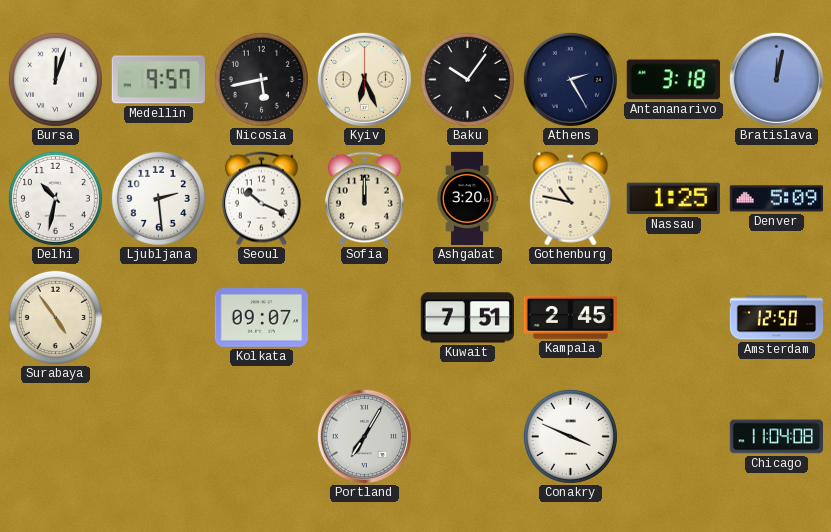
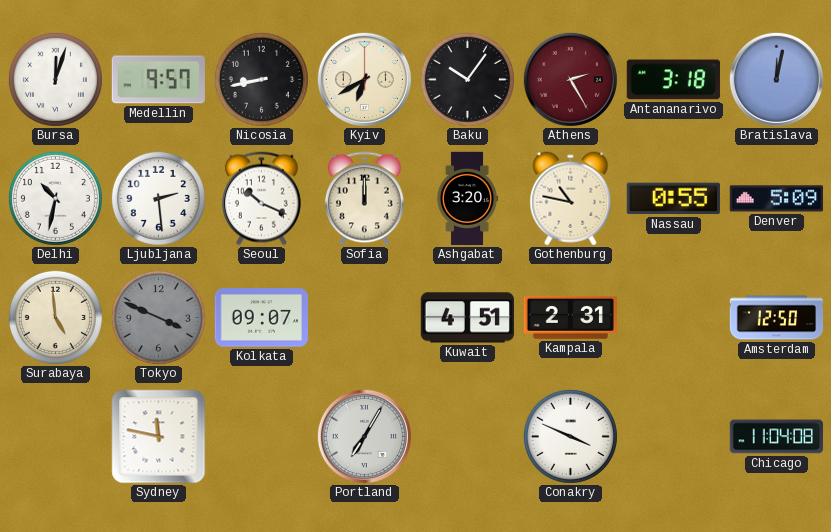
Nicosia: 5:43 -> 8:43 (261, 79)
Kyiv: 6:26 -> 6:40 (364, 79)
Athens dial: navy -> burgundy (570, 79)
Nassau: 1:25 -> 0:55 (673, 199)
Surabaya: 4:54 -> 4:59 (55, 317)
Tokyo: none -> 3:49 (158, 317)
Kuwait: 7:51 -> 4:51 (467, 318)
Kampala: 2:45 -> 2:31 (570, 317)
Sydney: none -> 11:47 (159, 437)
